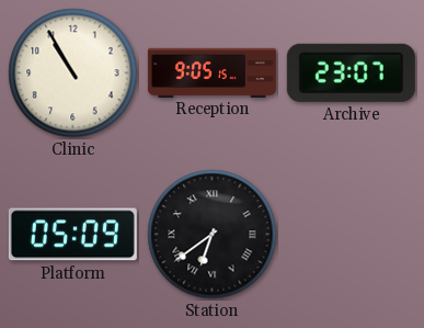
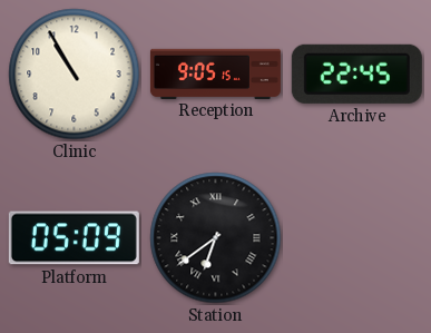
Archive: 23:07 -> 22:45 (356, 74)
